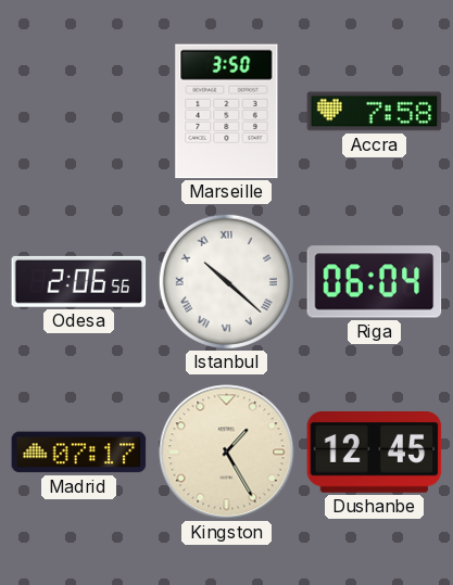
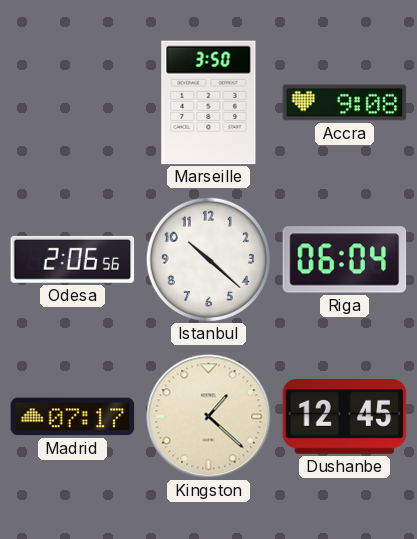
Accra: 7:58 -> 9:08 (345, 103)
Istanbul numerals: Roman -> Arabic (208, 259)
Kingston: 1:25 -> 1:22 (209, 417)
